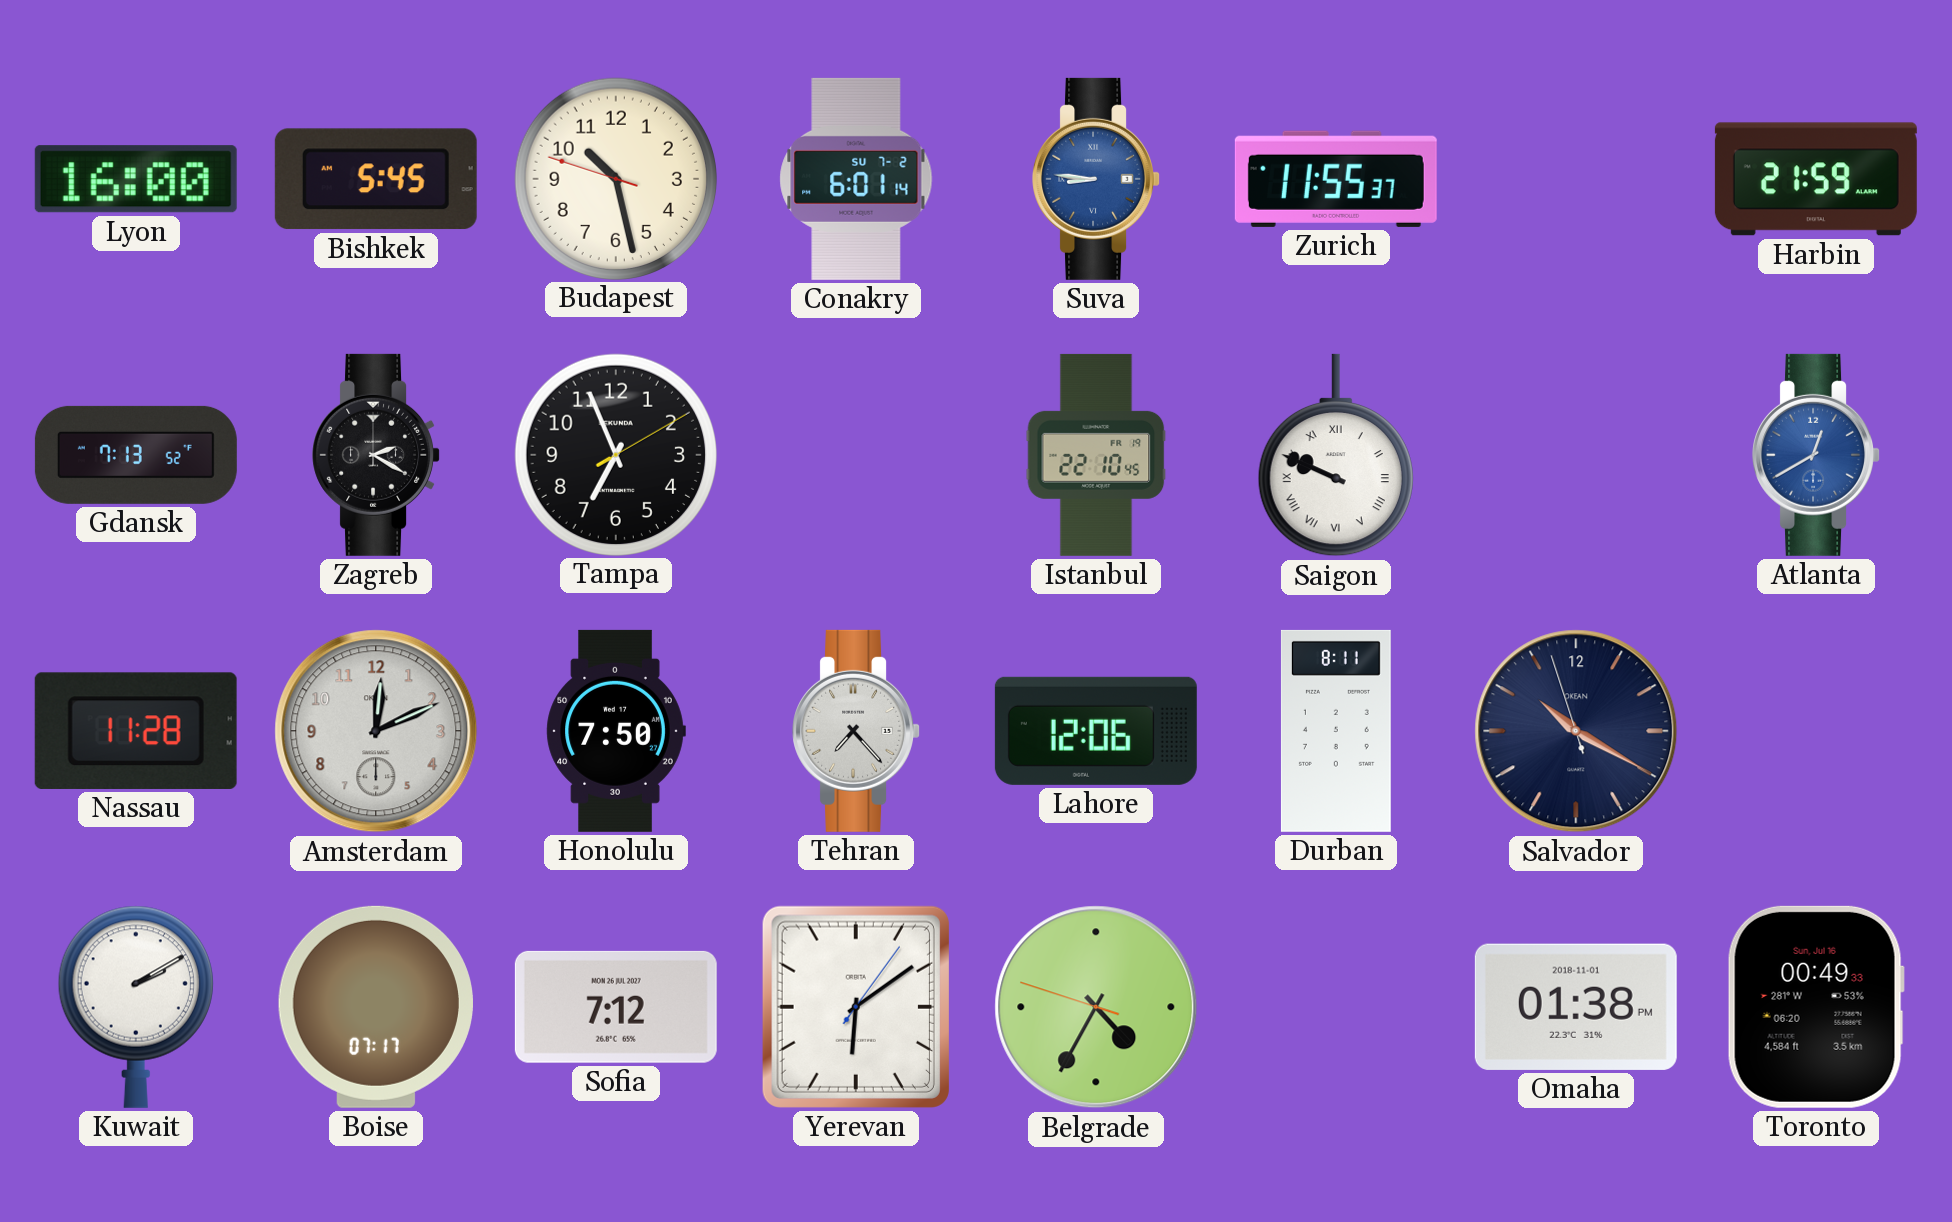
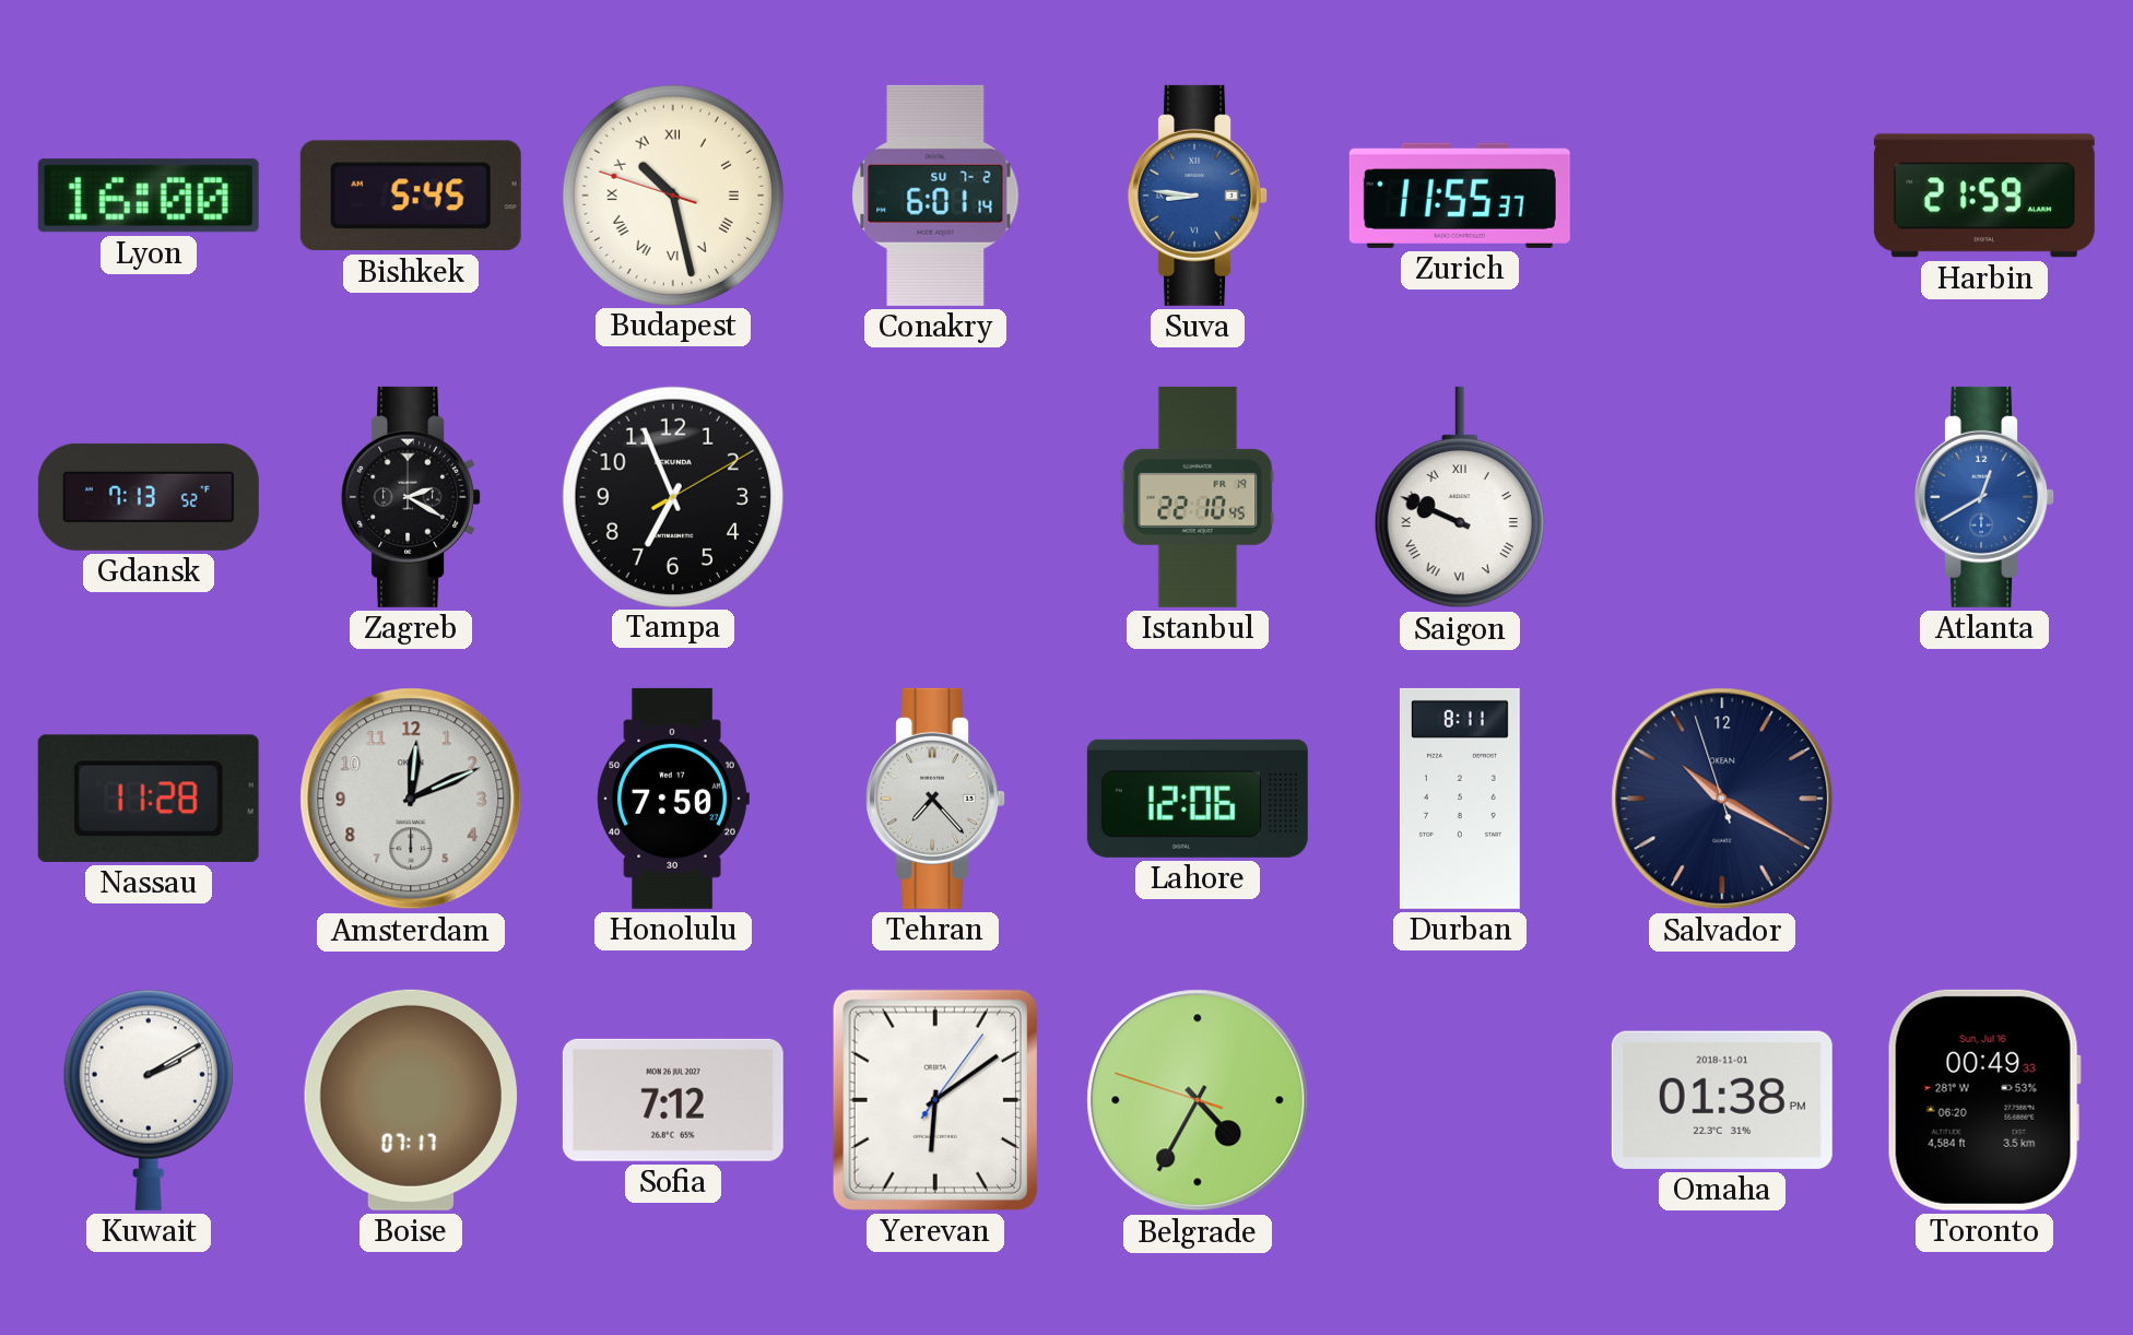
Budapest numerals: Arabic -> Roman (672, 194)
